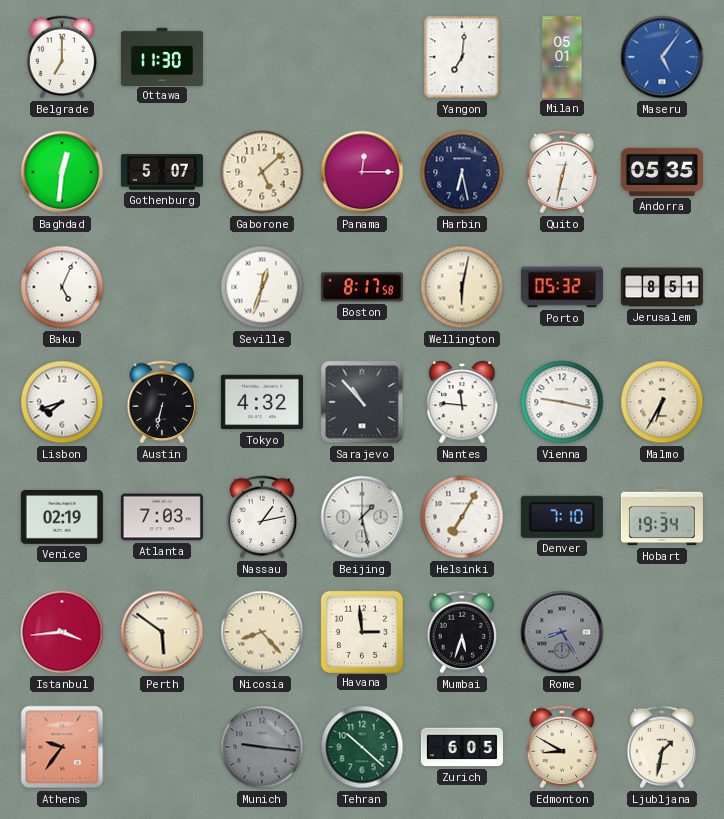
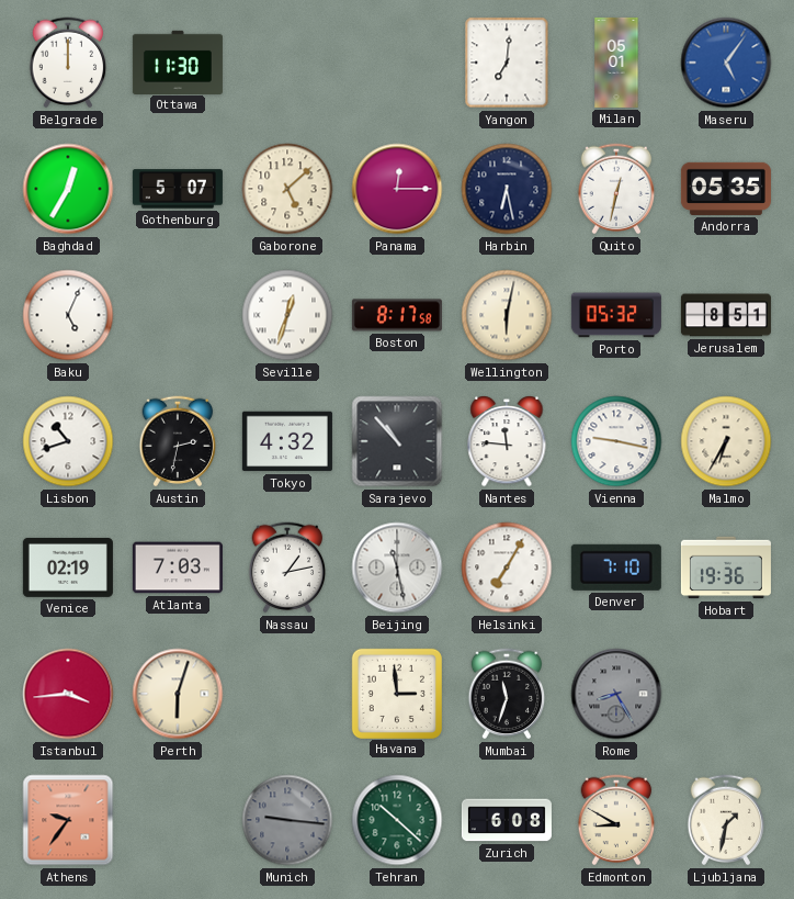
Belgrade: 7:00 -> 12:00 (68, 63)
Baghdad: 12:31 -> 12:35 (68, 189)
Lisbon: 7:42 -> 10:42 (68, 441)
Austin: 6:32 -> 2:32 (178, 441)
Beijing: 1:28 -> 11:28 (397, 568)
Hobart: 19:34 -> 19:36 (726, 568)
Perth: 5:51 -> 6:03 (178, 694)
Nicosia: 8:23 -> none (262, 632)
Mumbai: 5:33 -> 11:33 (507, 694)
Zurich: 6:05 -> 6:08 (507, 820)
